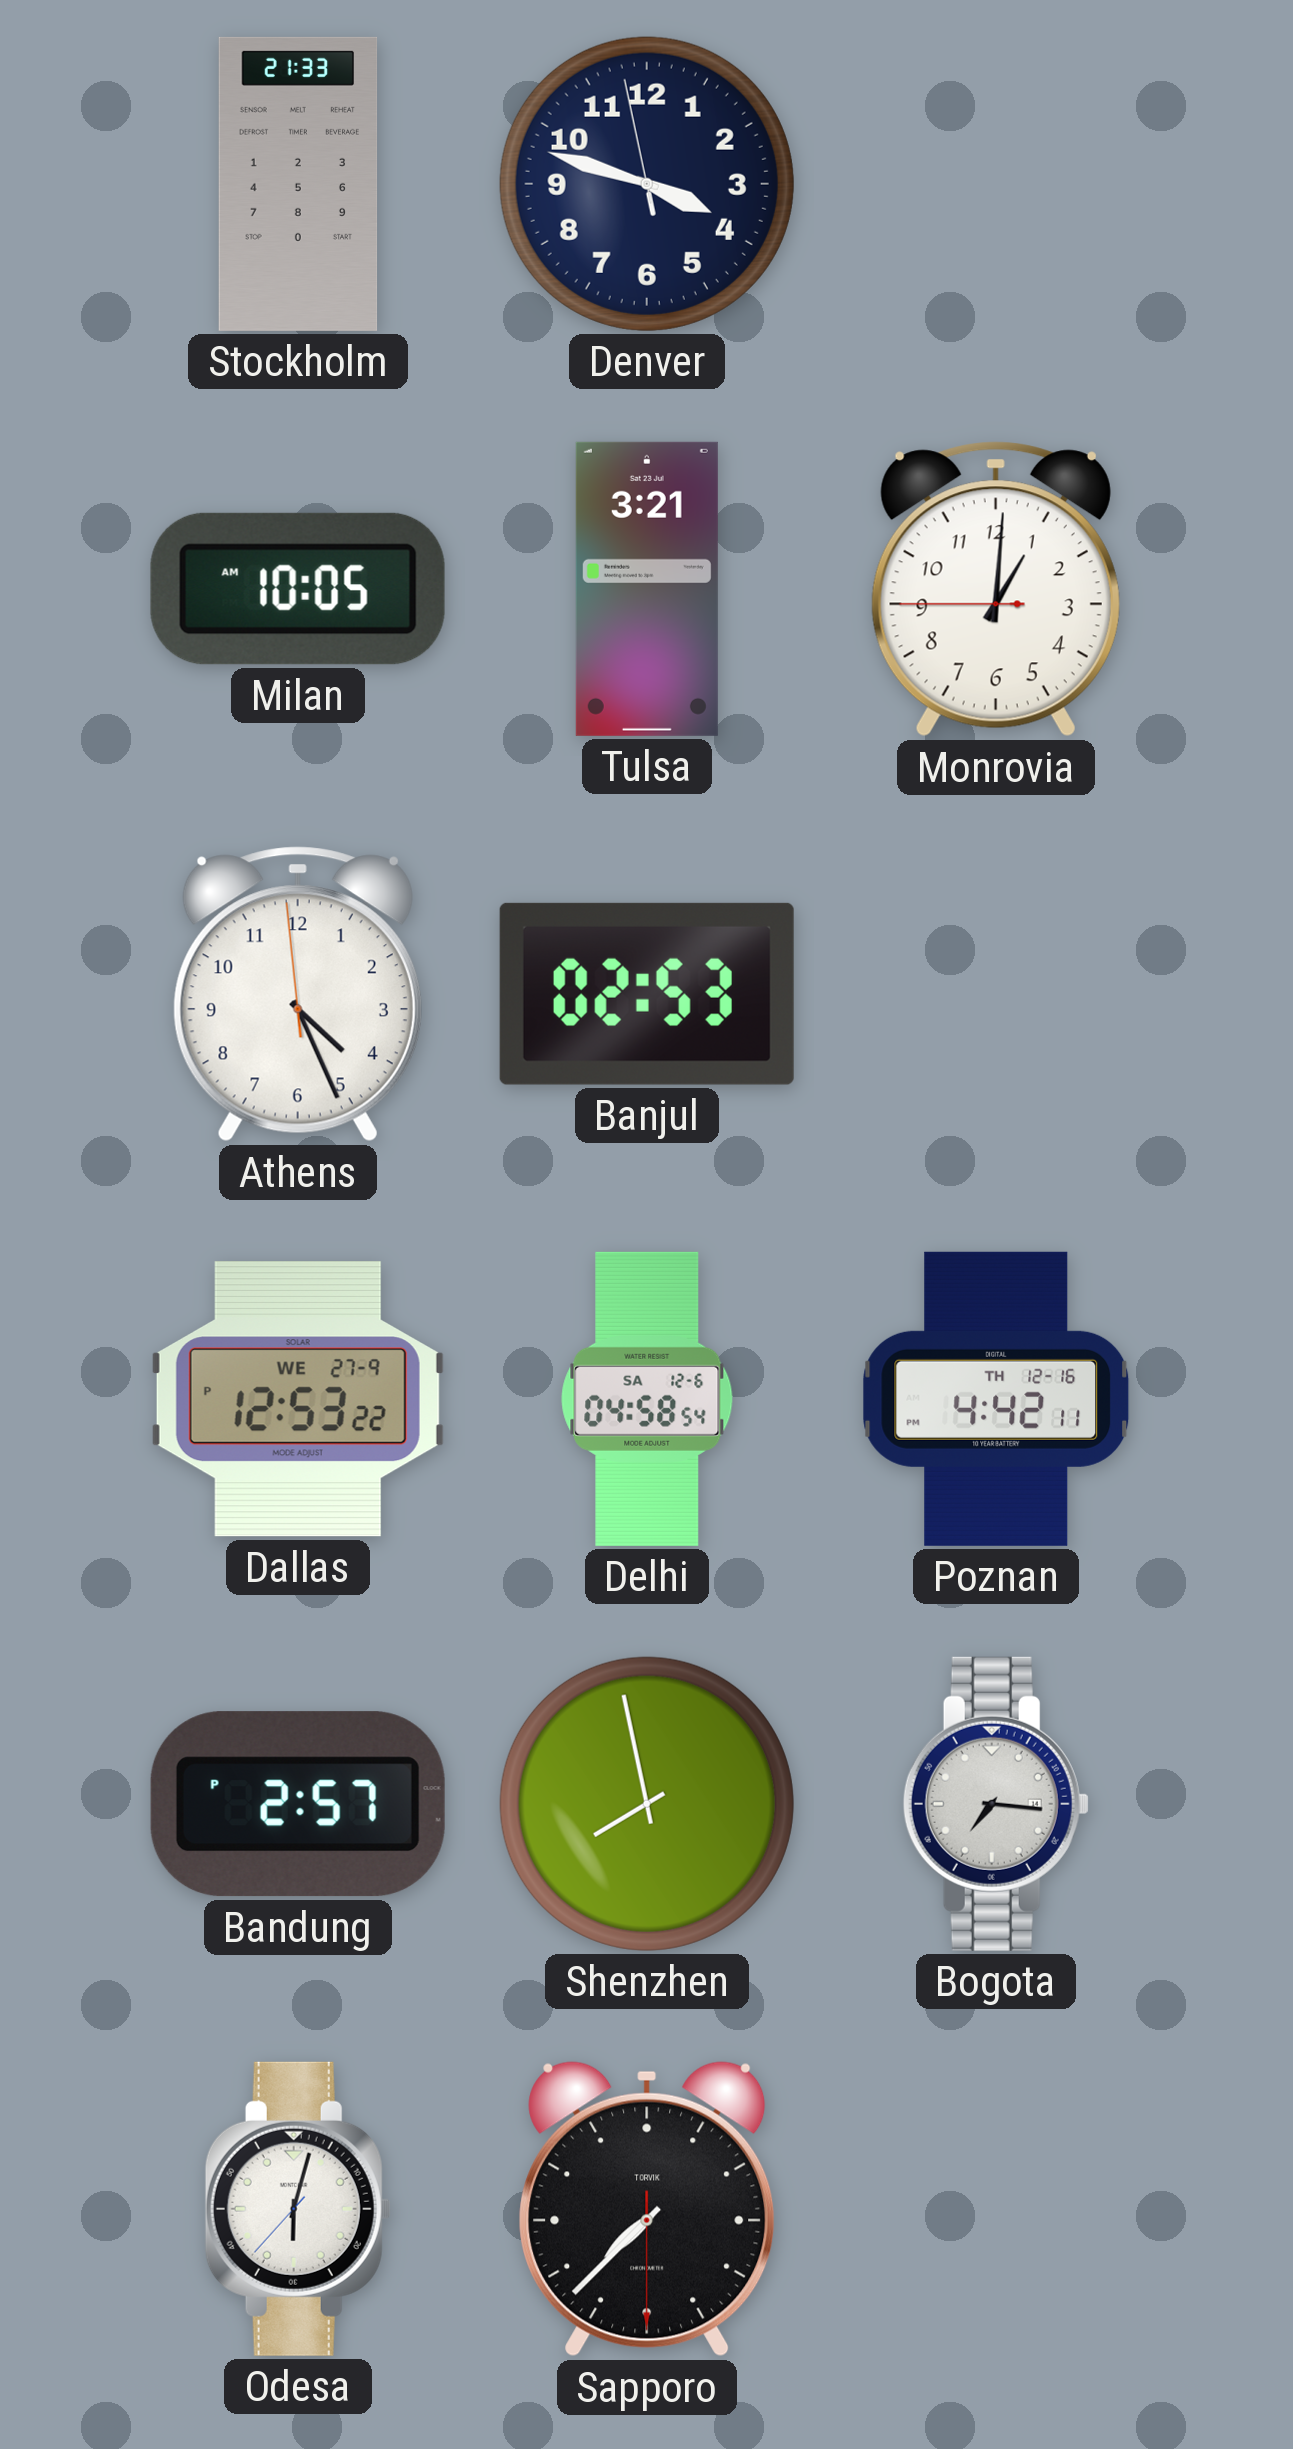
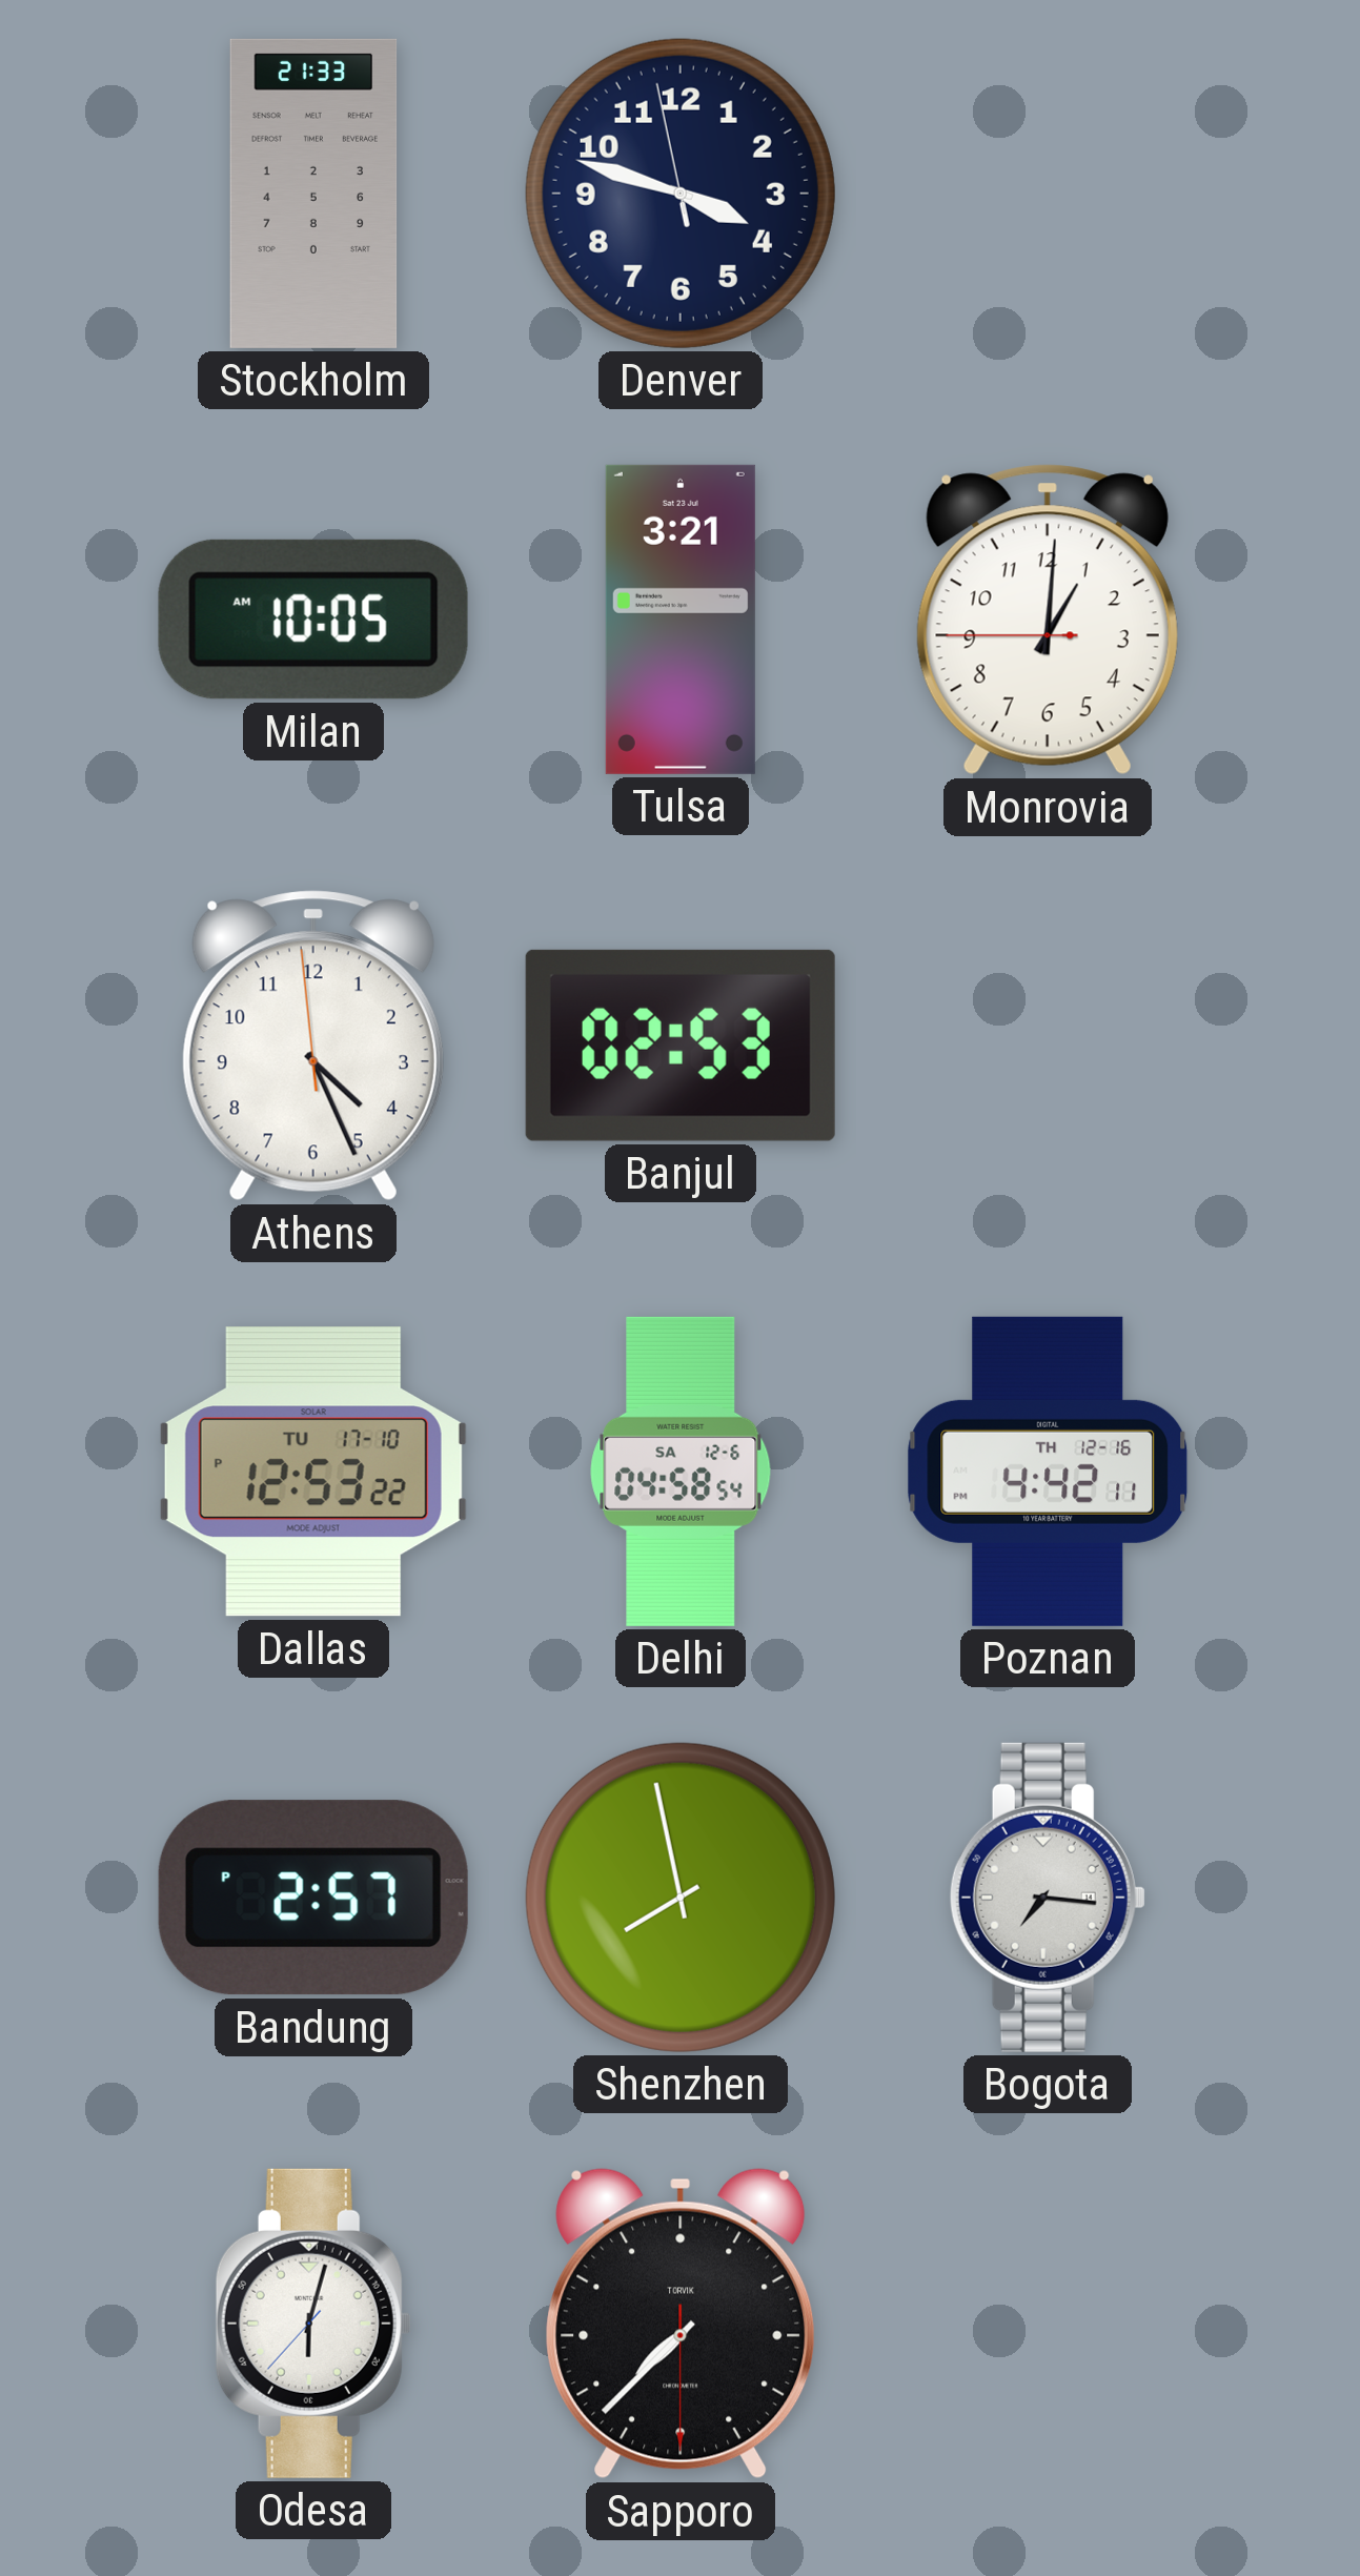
Dallas date: WE 27-9 -> TU 17-10 (313, 1472)
